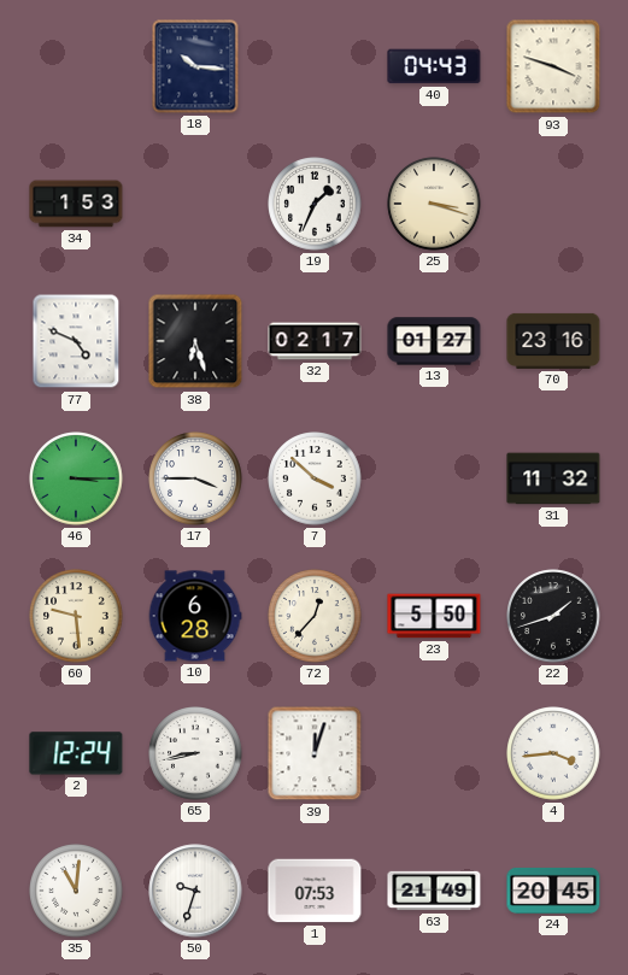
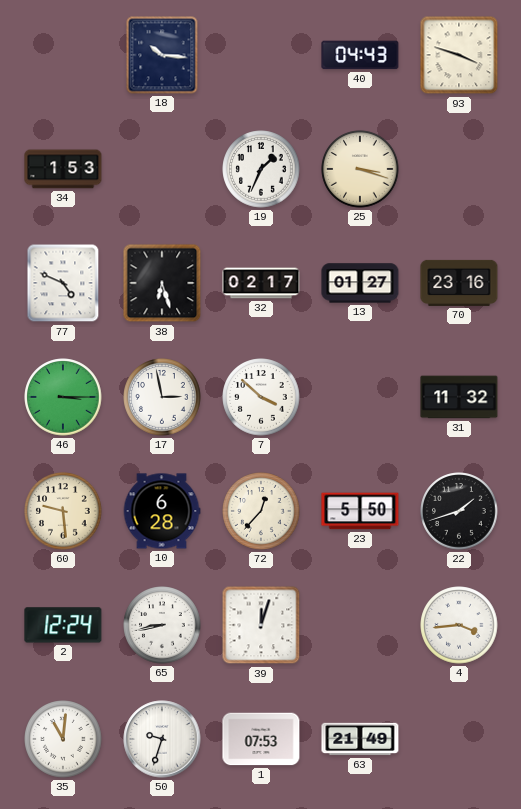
17: 3:45 -> 2:58 (162, 397)
24: 20:45 -> none (553, 891)
